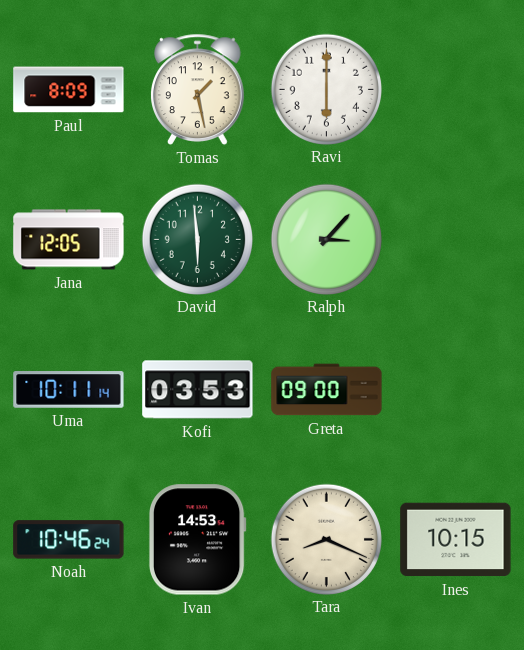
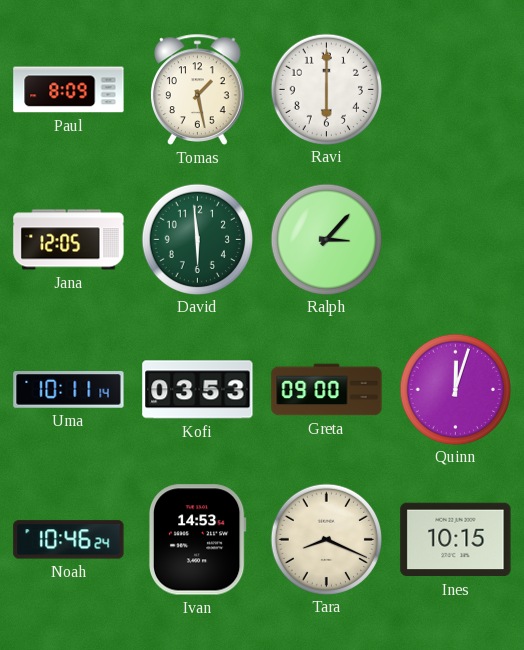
Quinn: none -> 12:03 (455, 389)
